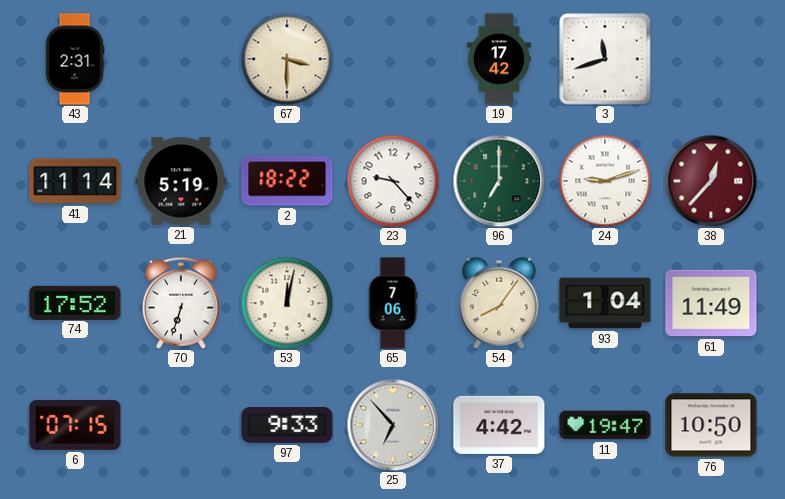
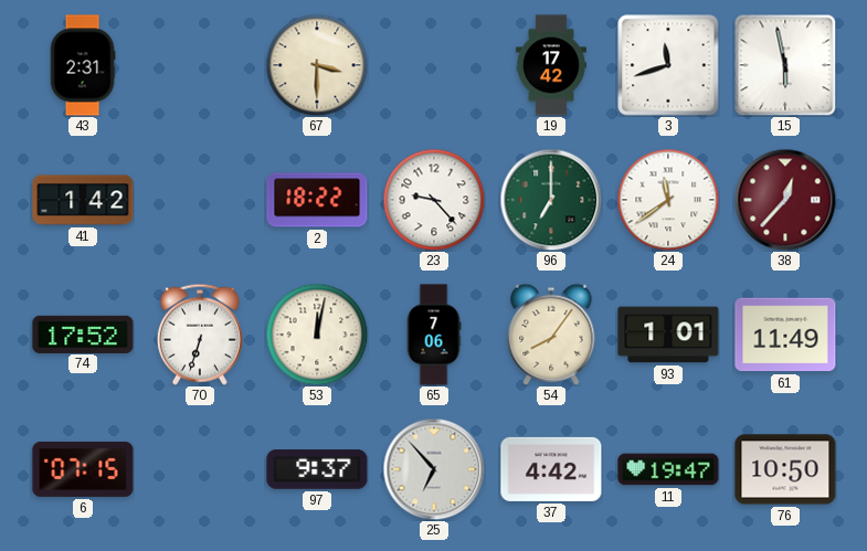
15: none -> 5:58 (785, 65)
41: 11:14 -> 1:42 (83, 200)
21: 5:19 -> none (181, 181)
24: 9:12 -> 11:39 (668, 200)
93: 1:04 -> 1:01 (668, 335)
97: 9:33 -> 9:37 (317, 469)
